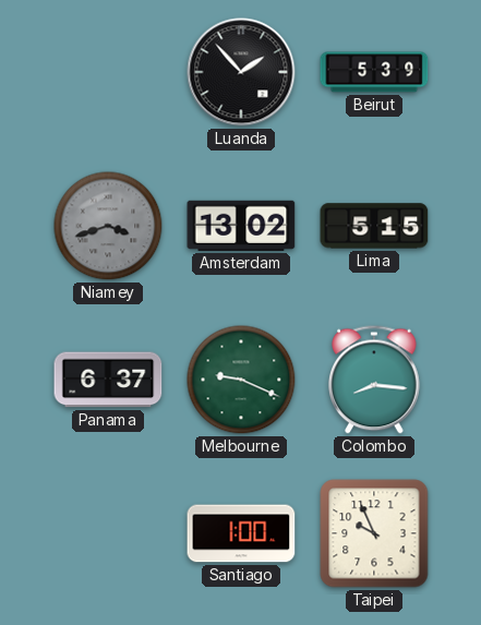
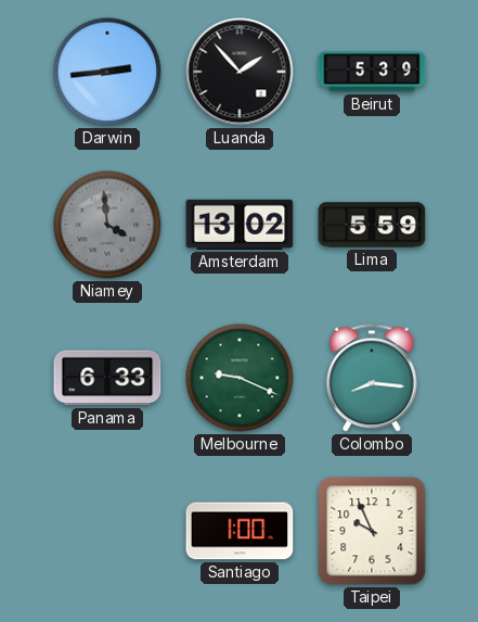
Darwin: none -> 2:44 (107, 72)
Niamey: 3:42 -> 3:59 (107, 225)
Lima: 5:15 -> 5:59 (372, 225)
Panama: 6:37 -> 6:33 (107, 378)
